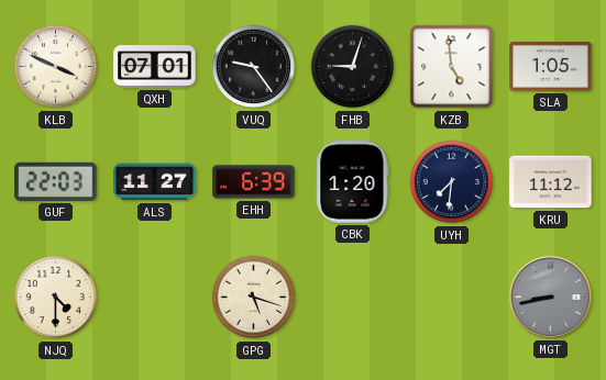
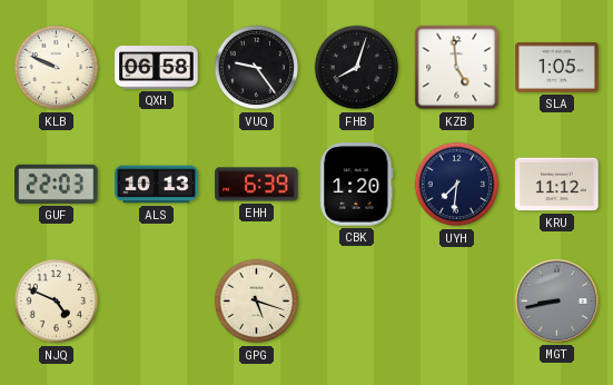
KLB: 3:49 -> 9:49 (57, 68)
QXH: 07:01 -> 06:58 (157, 68)
FHB: 9:03 -> 8:03 (357, 68)
ALS: 11:27 -> 10:13 (157, 185)
NJQ: 4:30 -> 4:49 (57, 302)
